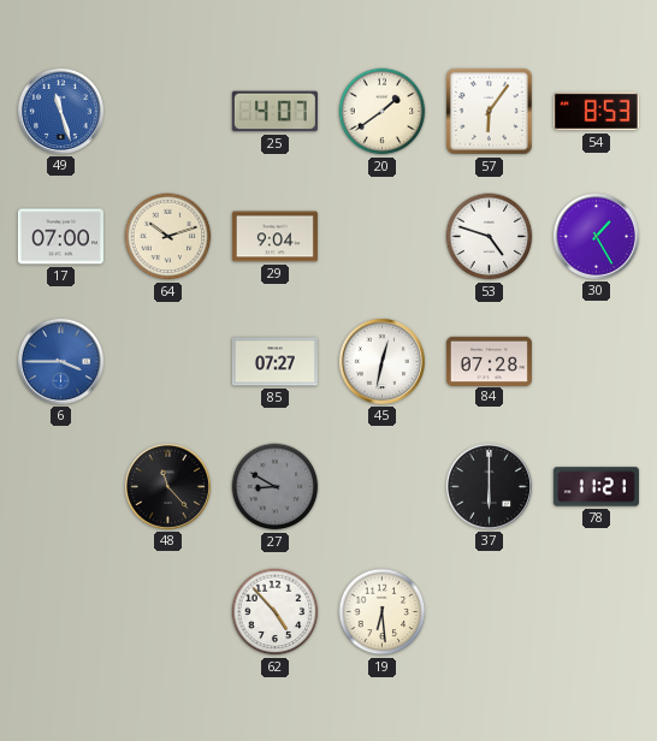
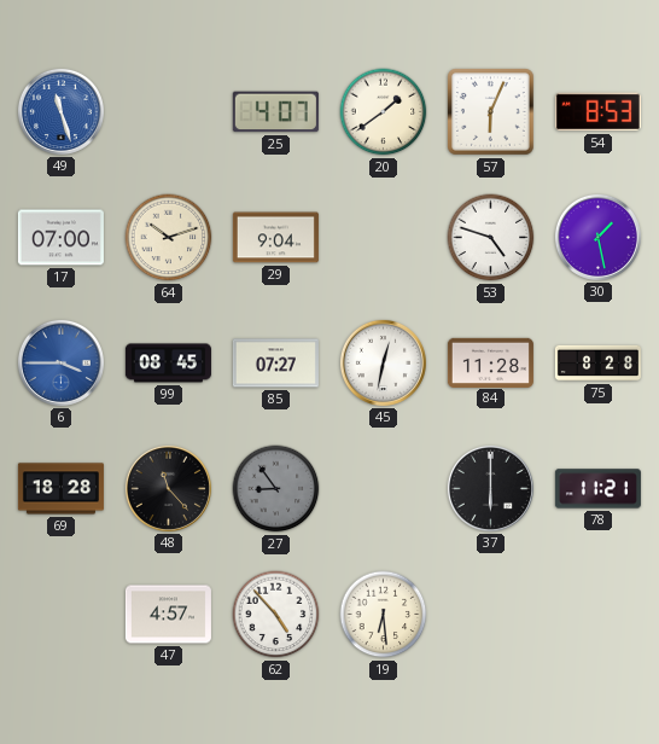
57: 6:06 -> 6:04 (491, 112)
30: 1:25 -> 1:28 (597, 237)
99: none -> 08:45 (168, 364)
84: 07:28 -> 11:28 (490, 362)
75: none -> 8:28 (597, 364)
69: none -> 18:28 (60, 489)
27: 8:50 -> 8:54 (276, 489)
47: none -> 4:57 (168, 615)
